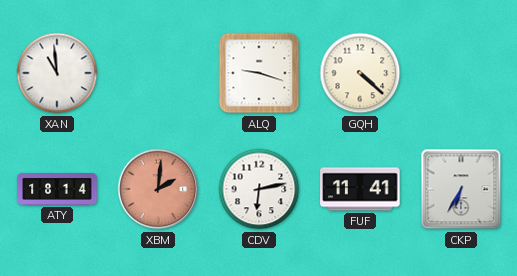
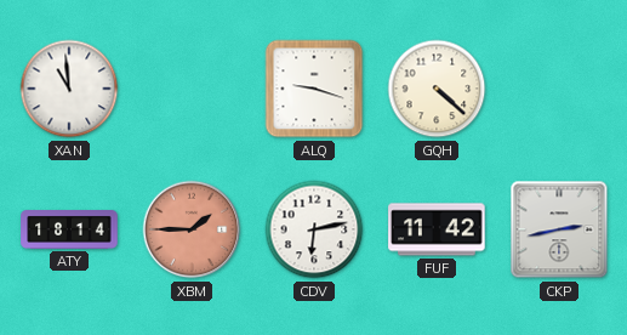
XBM: 2:01 -> 1:45 (192, 229)
FUF: 11:41 -> 11:42 (437, 229)
CKP: 6:35 -> 2:43 (559, 229)
